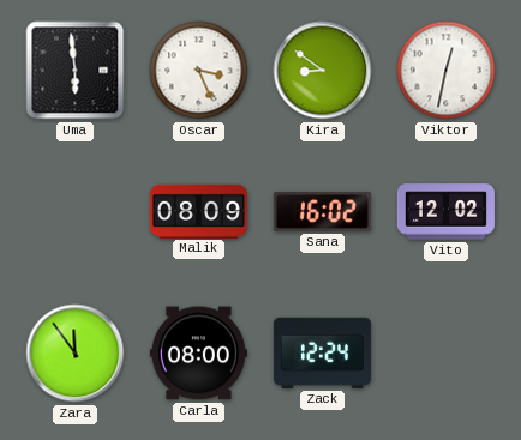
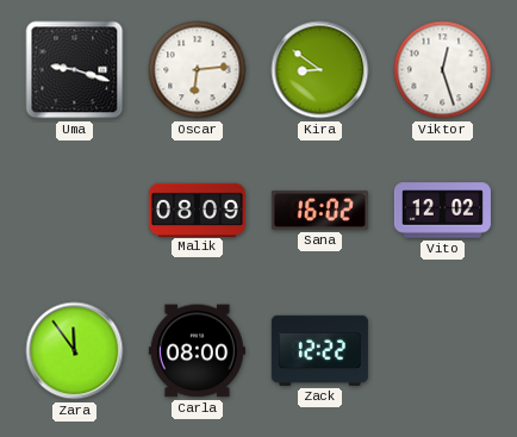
Uma: 5:59 -> 9:18 (75, 70)
Oscar: 3:26 -> 6:14 (198, 70)
Viktor: 12:32 -> 12:27 (443, 70)
Zack: 12:24 -> 12:22 (319, 350)
